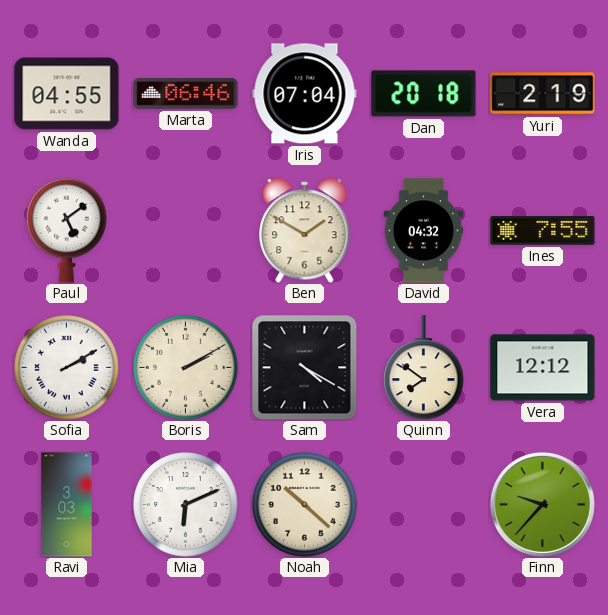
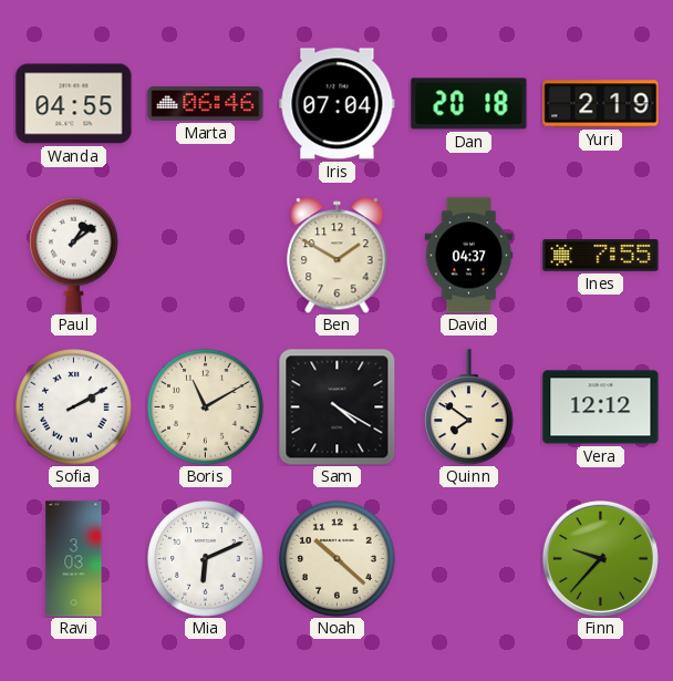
Paul: 5:09 -> 1:09 (74, 255)
David: 04:32 -> 04:37 (469, 256)
Boris: 2:10 -> 11:10 (206, 407)
